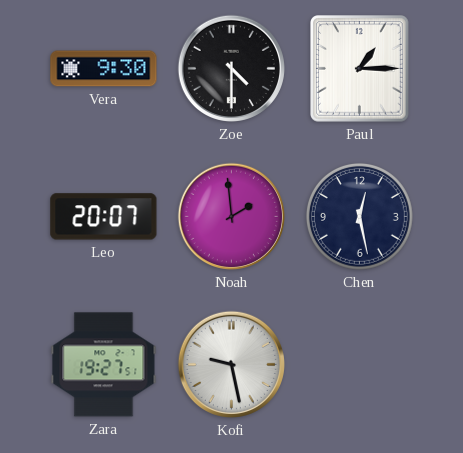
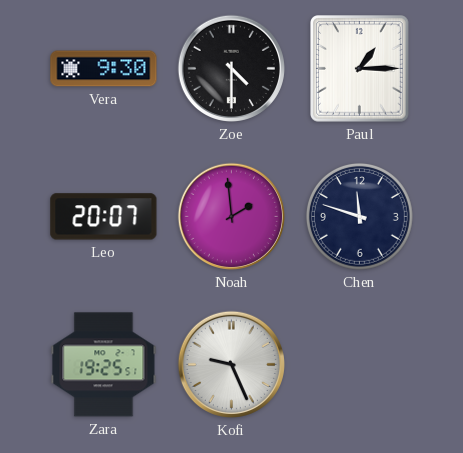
Chen: 12:28 -> 11:48 (359, 216)
Zara: 19:27 -> 19:25 (104, 365)
Kofi: 9:28 -> 9:26 (231, 364)
